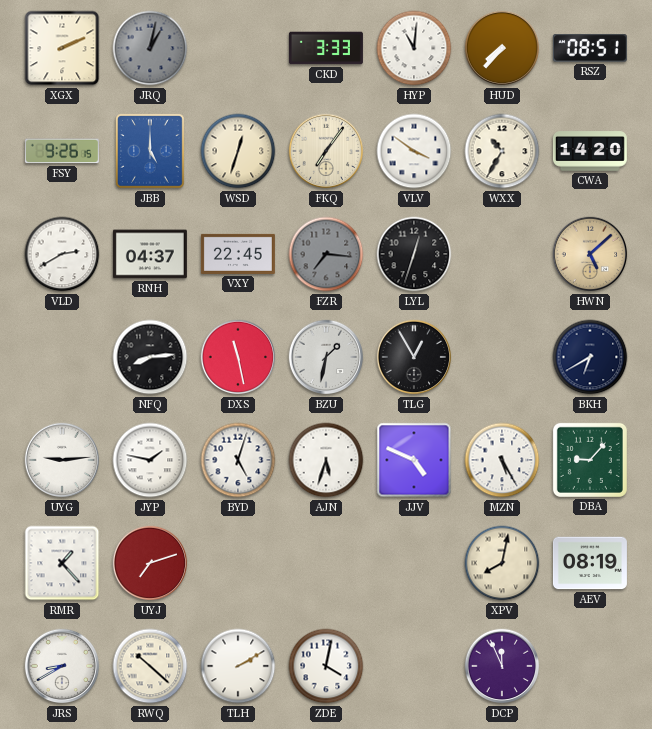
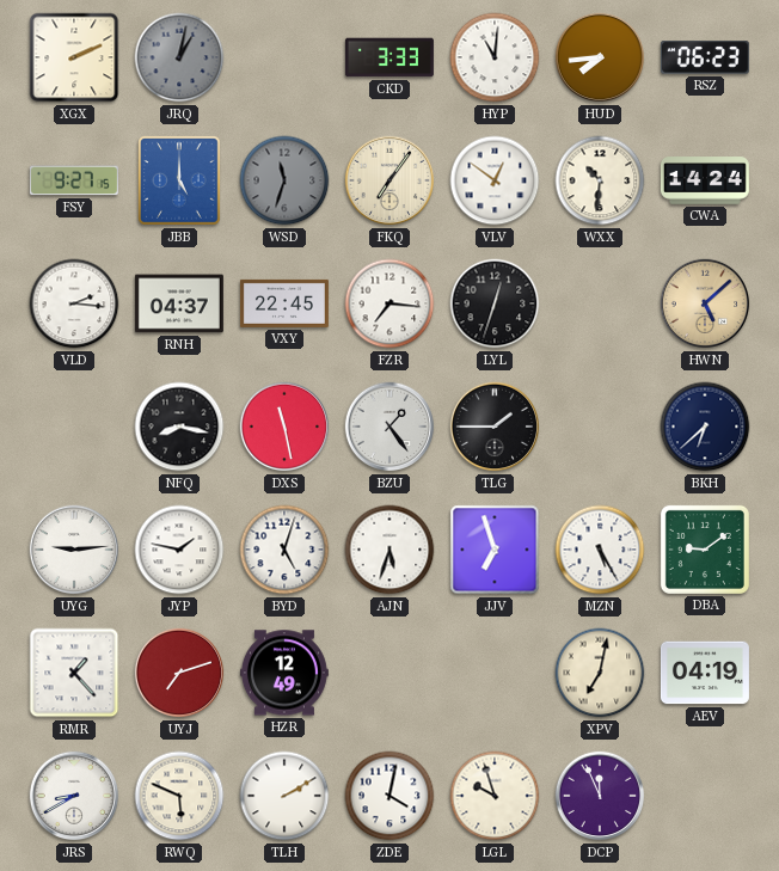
HUD: 7:37 -> 7:44 (600, 57)
RSZ: 08:51 -> 06:23 (705, 57)
FSY: 9:26 -> 9:27 (74, 180)
WSD: 12:33 -> 11:33 (284, 180)
WSD dial: cream -> grey (284, 180)
VLV: 3:51 -> 12:51 (495, 180)
WXX: 10:35 -> 10:31 (600, 180)
CWA: 14:20 -> 14:24 (705, 180)
VLD: 2:40 -> 2:16 (74, 303)
FZR dial: grey -> white (390, 303)
NFQ: 8:14 -> 8:17 (179, 427)
BZU: 1:32 -> 1:24 (390, 427)
TLG: 12:55 -> 1:45 (495, 427)
BKH: 6:40 -> 6:38 (705, 427)
JJV: 4:49 -> 6:57 (495, 550)
DBA: 9:07 -> 9:09 (705, 550)
HZR: none -> 12:49 (284, 673)
XPV: 8:02 -> 7:02 (600, 673)
AEV: 08:19 -> 04:19 (705, 673)
RWQ: 10:22 -> 5:49 (179, 796)
LGL: none -> 9:57 (495, 796)
